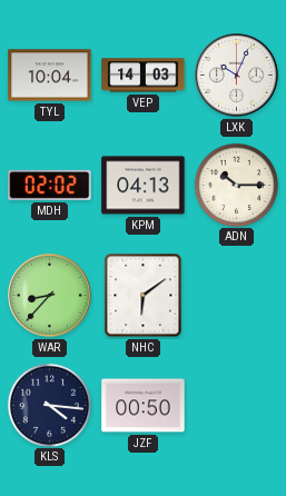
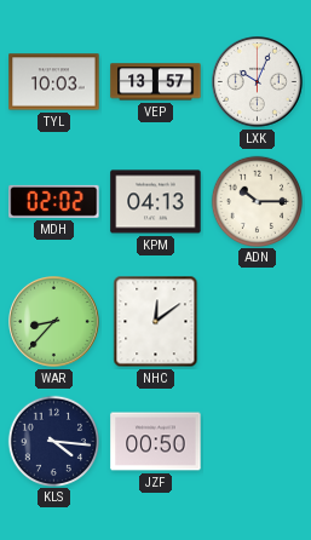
TYL: 10:04 -> 10:03 (54, 82)
VEP: 14:03 -> 13:57 (156, 82)
NHC: 6:09 -> 12:09 (156, 322)
